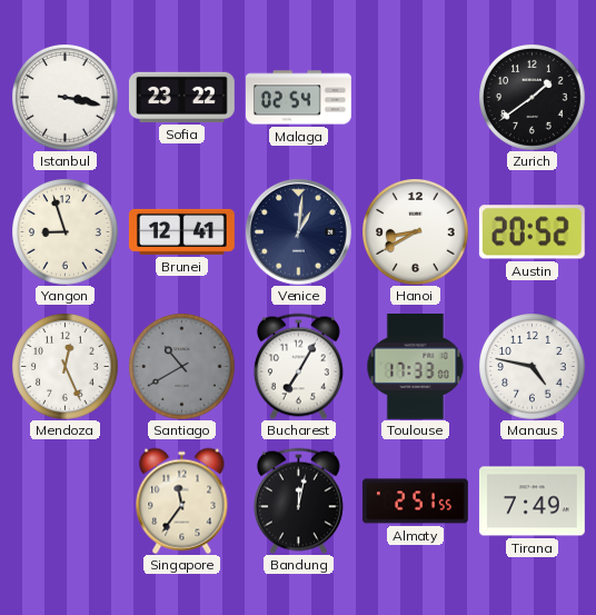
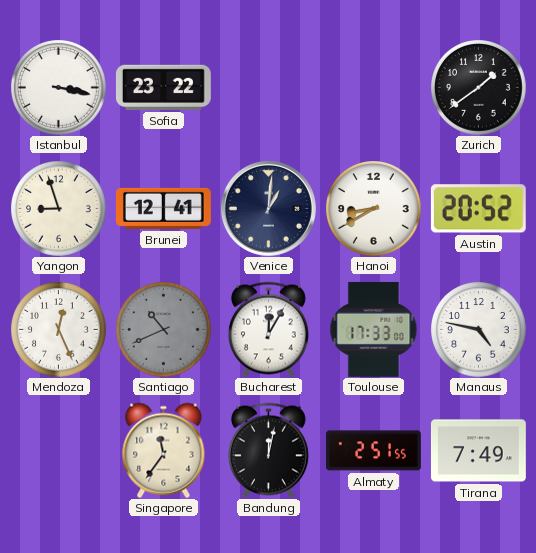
Malaga: 02:54 -> none (298, 98)
Santiago: 10:40 -> 10:41 (163, 329)
Bucharest: 7:05 -> 12:05 (268, 329)
